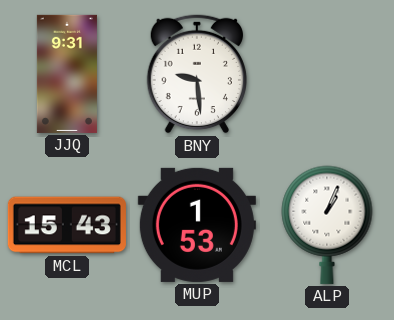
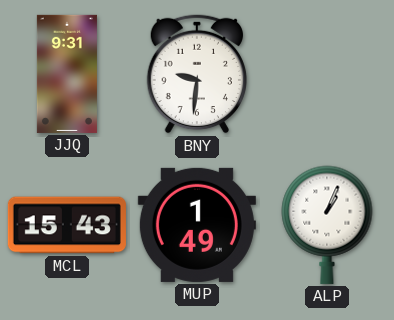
BNY: 9:29 -> 9:31 (196, 74)
MUP: 1:53 -> 1:49 (197, 225)
